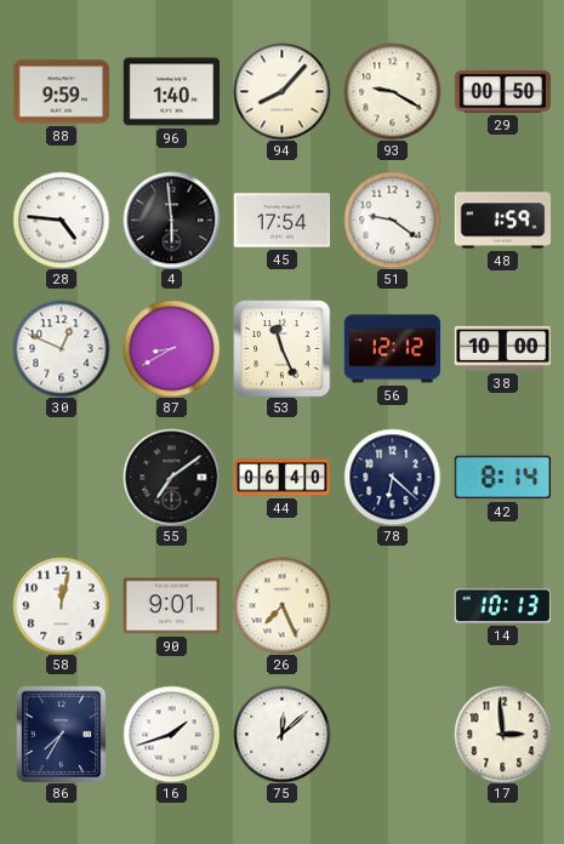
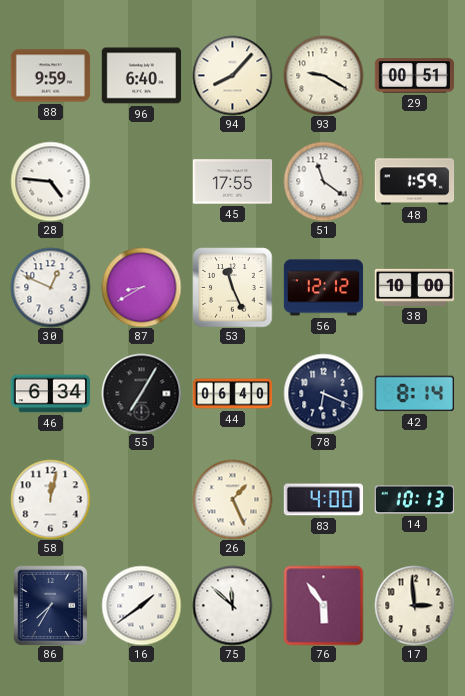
96: 1:40 -> 6:40 (141, 76)
29: 00:50 -> 00:51 (414, 76)
4: 5:59 -> none (171, 219)
45: 17:54 -> 17:55 (232, 182)
51: 9:21 -> 11:21 (323, 181)
46: none -> 6:34 (50, 394)
55: 7:09 -> 7:05 (141, 393)
78: 6:22 -> 6:19 (323, 393)
90: 9:01 -> none (171, 606)
26: 7:26 -> 1:26 (232, 499)
83: none -> 4:00 (323, 500)
16: 1:42 -> 1:39 (141, 605)
75: 12:08 -> 11:52 (232, 605)
76: none -> 5:54 (323, 605)
